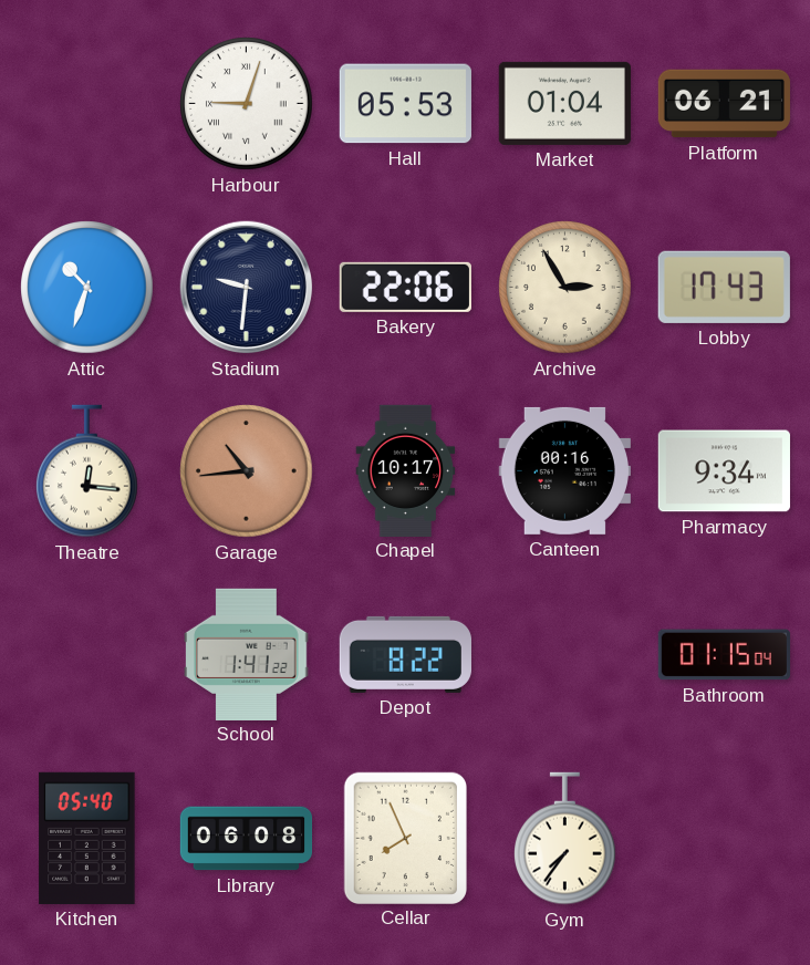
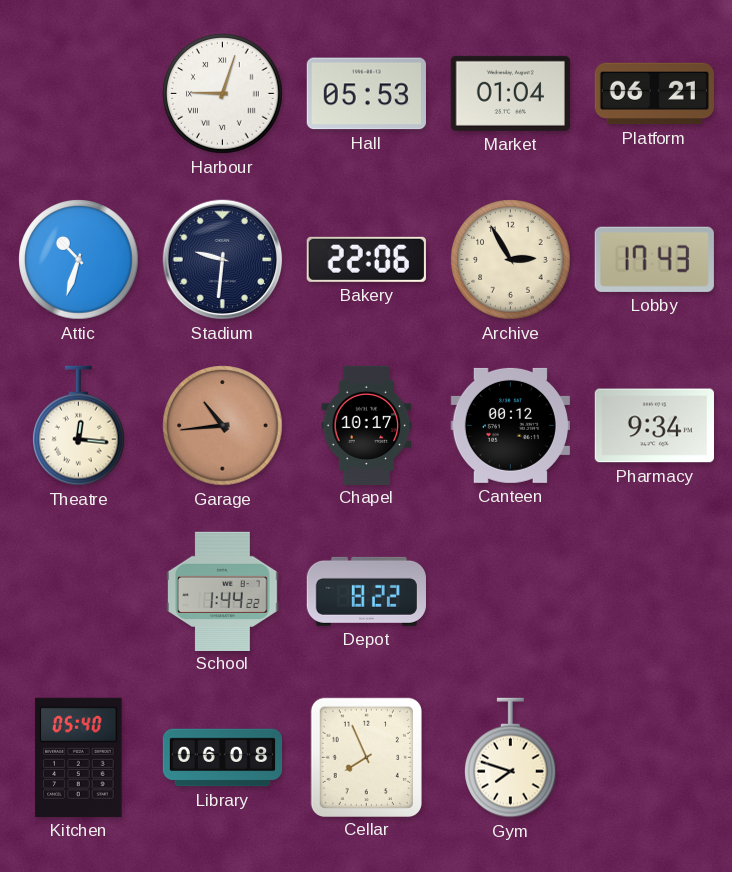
Canteen: 00:16 -> 00:12 (510, 425)
School: 1:41 -> 1:44 (223, 591)
Bathroom: 01:15 -> none (724, 655)
Gym: 7:36 -> 7:48 (511, 758)
